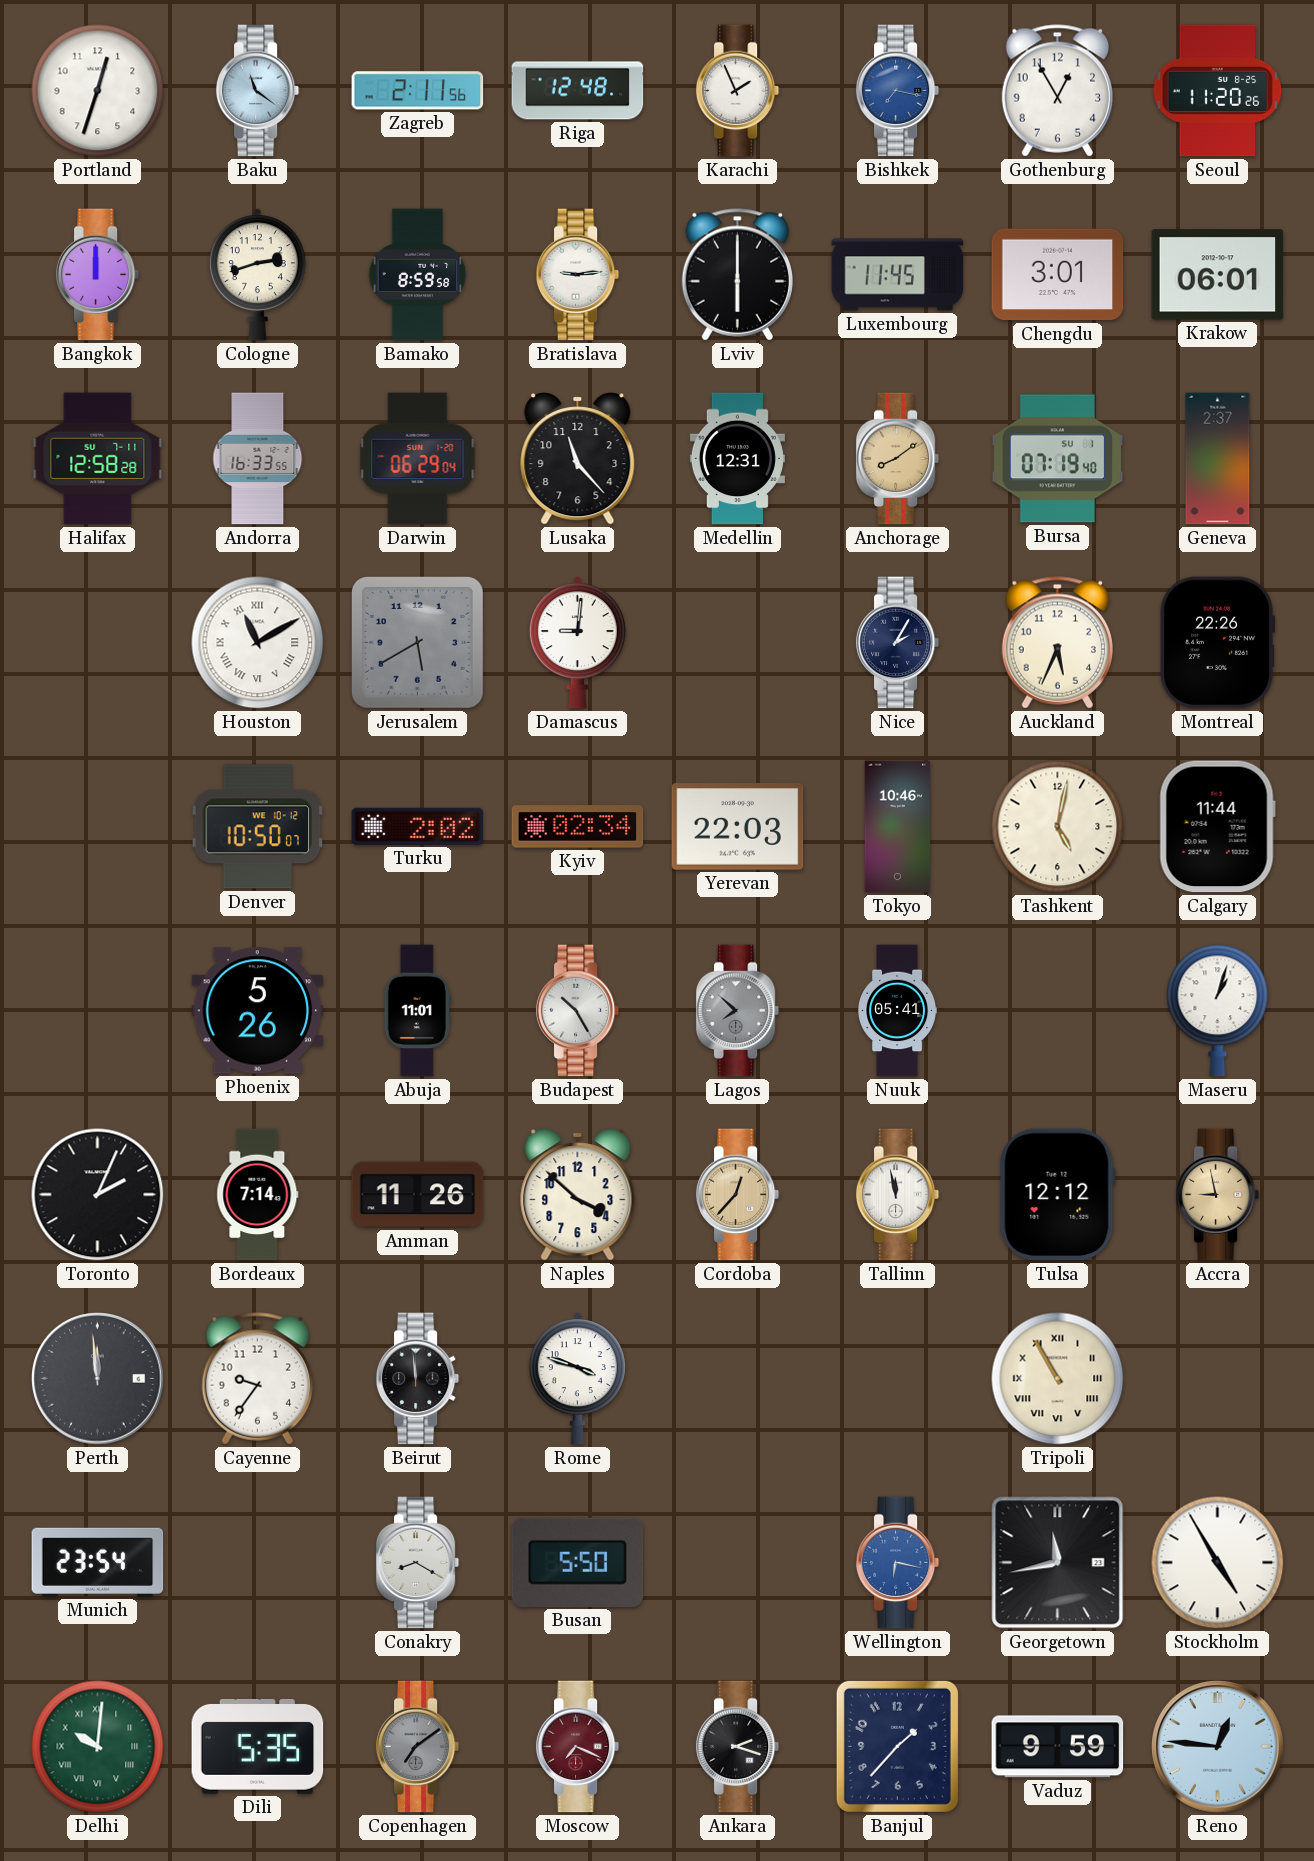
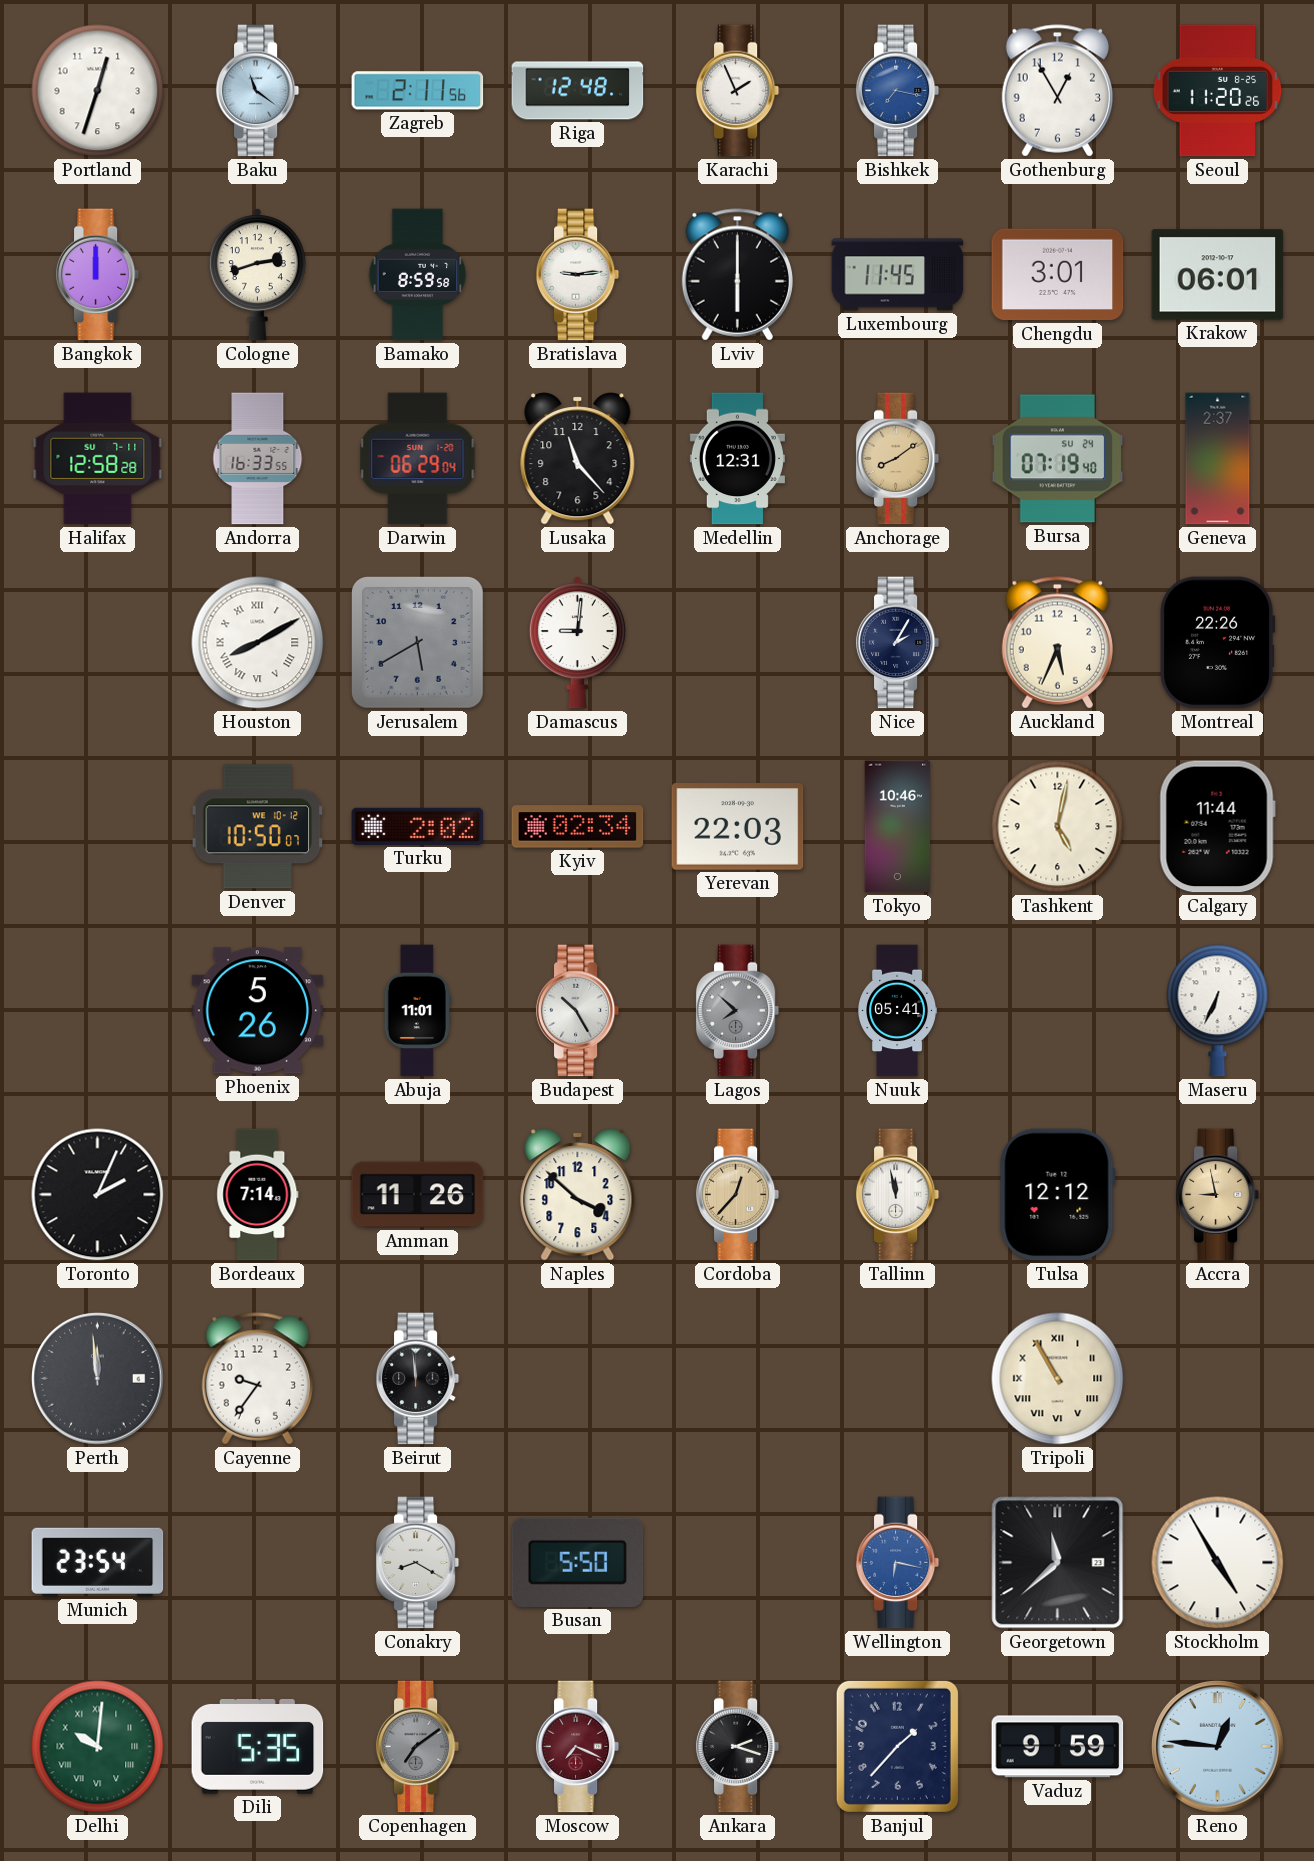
Bursa date: SU 1 -> SU 24 (1058, 459)
Houston: 11:10 -> 8:10 (258, 643)
Maseru: 1:03 -> 6:34 (1218, 1011)
Rome: 3:48 -> none (577, 1379)
Georgetown: 11:43 -> 11:38 (1058, 1563)
